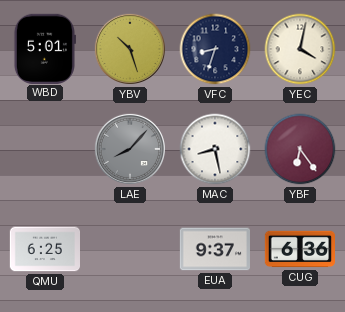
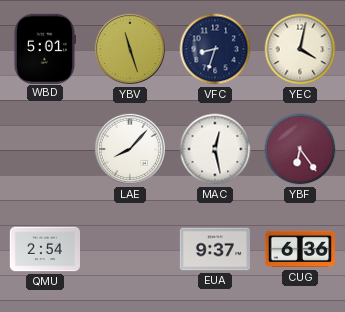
YBV: 10:27 -> 11:27 (130, 49)
LAE dial: grey -> white (130, 149)
MAC: 8:28 -> 12:28 (215, 149)
QMU: 6:25 -> 2:54 (44, 249)
